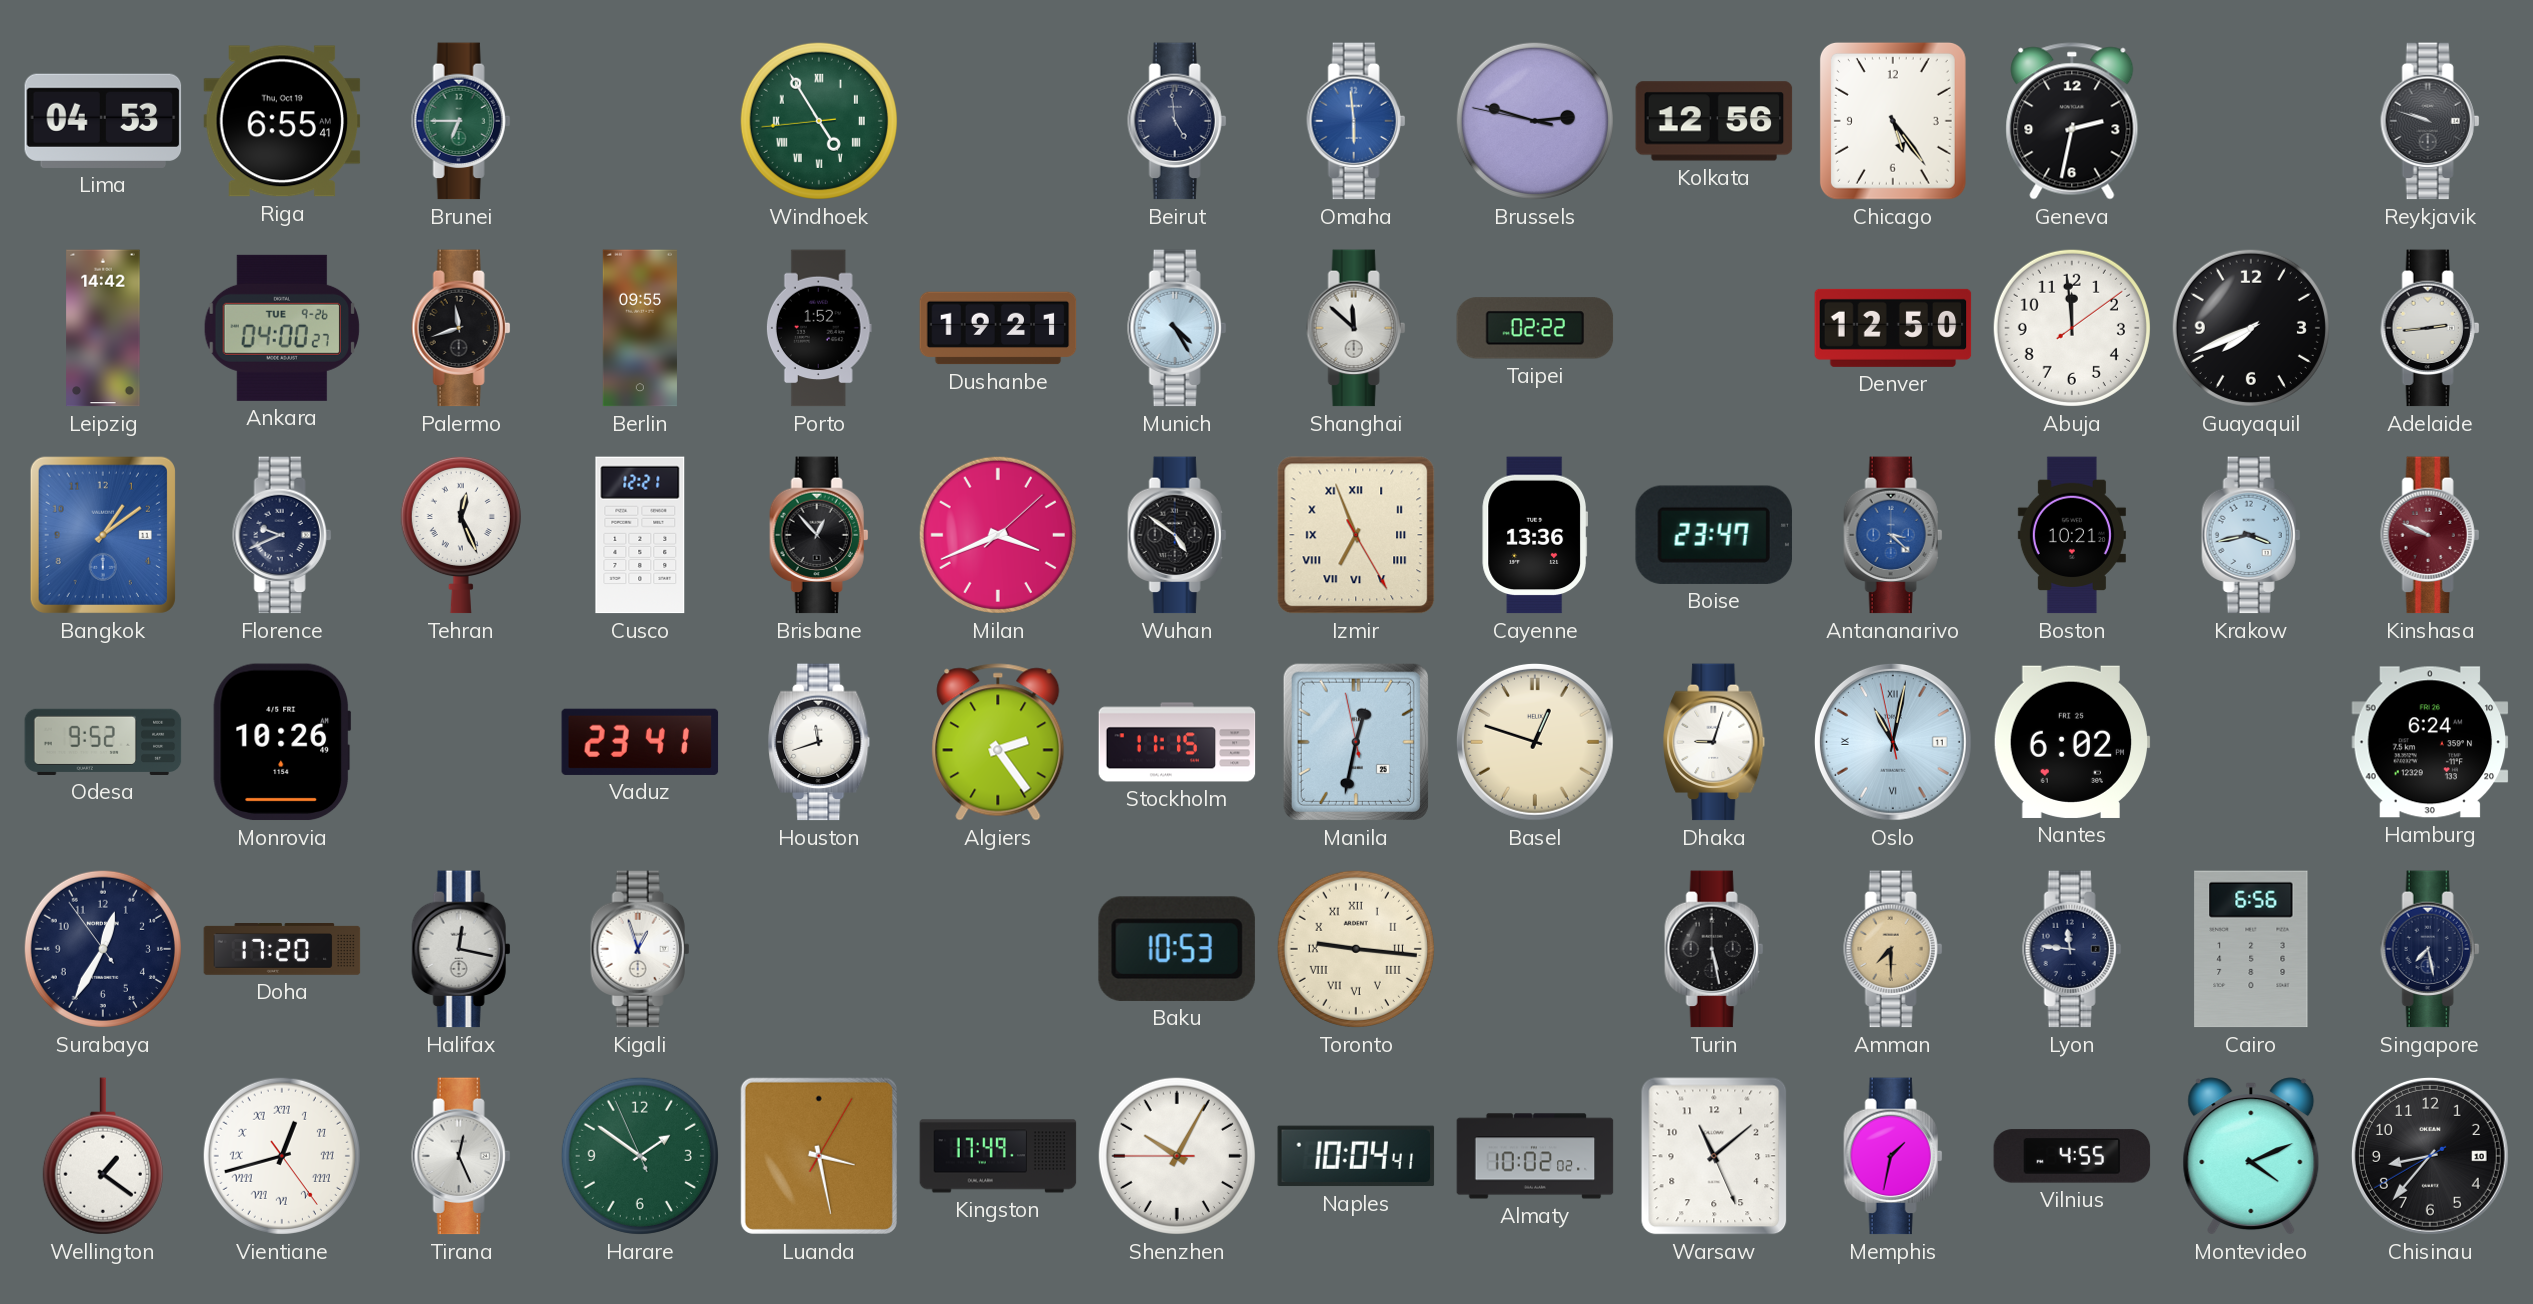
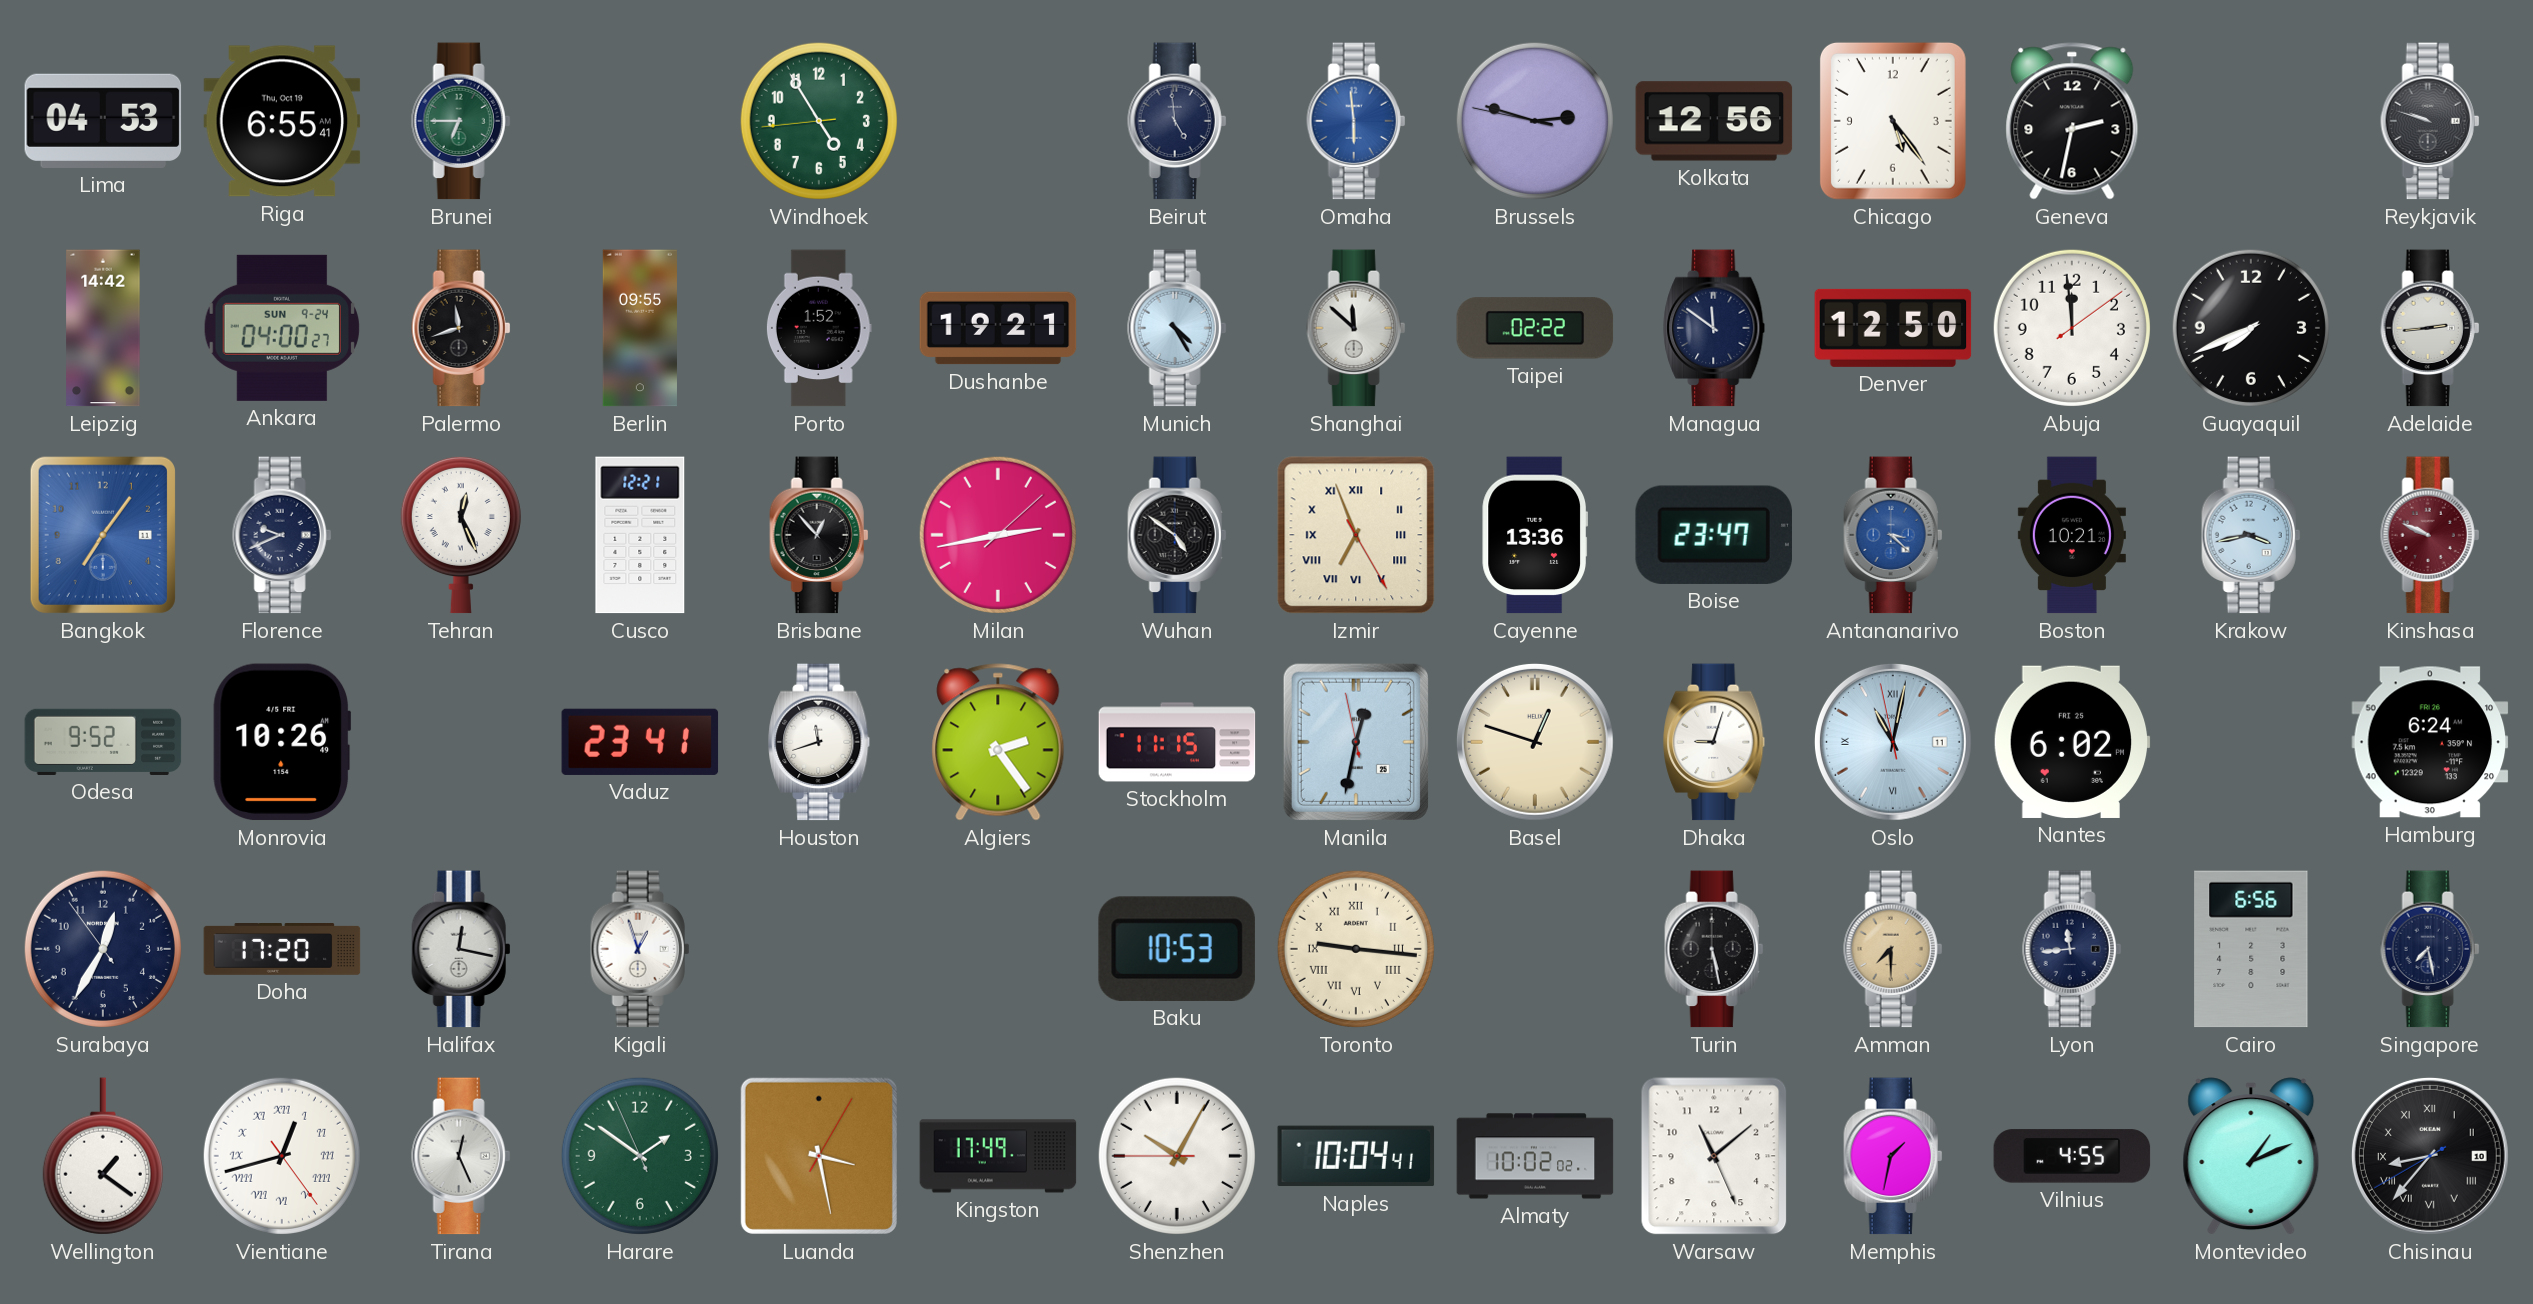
Windhoek numerals: Roman -> Arabic (819, 121)
Ankara date: TUE 9-26 -> SUN 9-24 (281, 328)
Managua: none -> 11:51 (1715, 328)
Bangkok: 1:09 -> 7:06 (103, 535)
Milan: 3:41 -> 2:43 (998, 535)
Lyon: 11:46 -> 11:44 (2072, 949)
Montevideo: 4:11 -> 1:11 (2251, 1156)
Chisinau numerals: Arabic -> Roman (2430, 1156)
